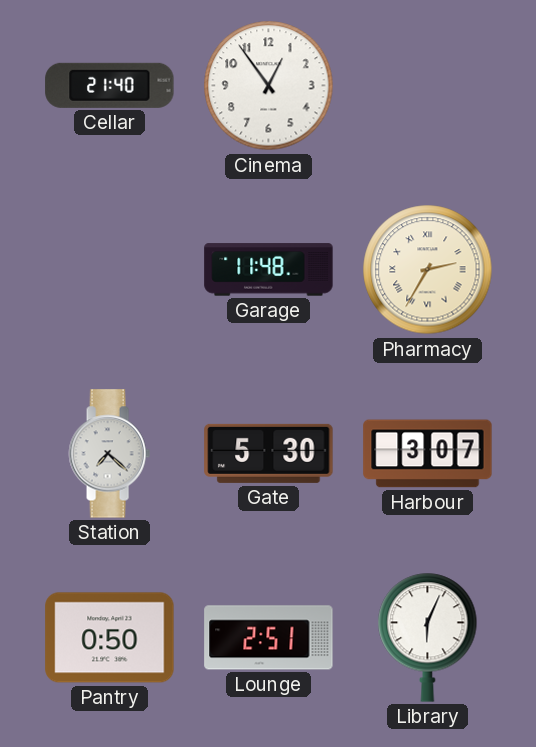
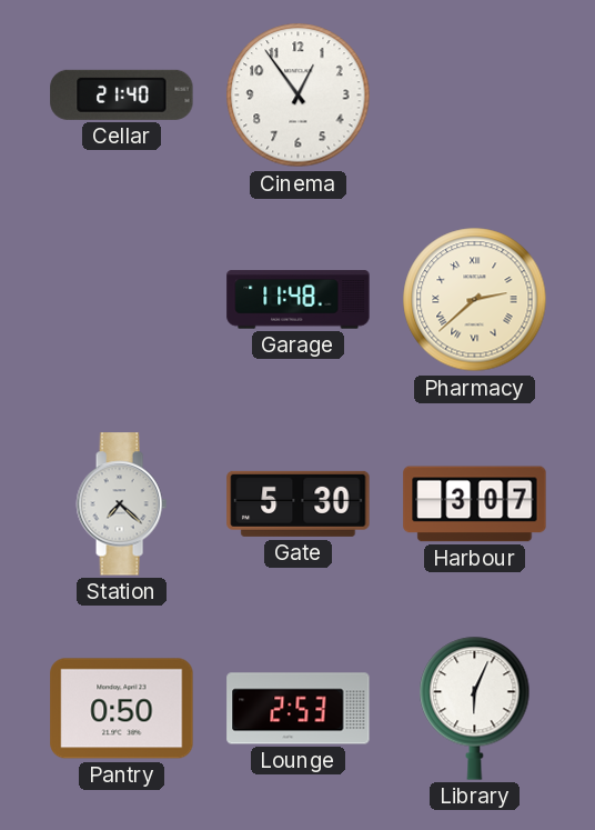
Pharmacy: 2:35 -> 2:38 (475, 300)
Lounge: 2:51 -> 2:53 (299, 709)
